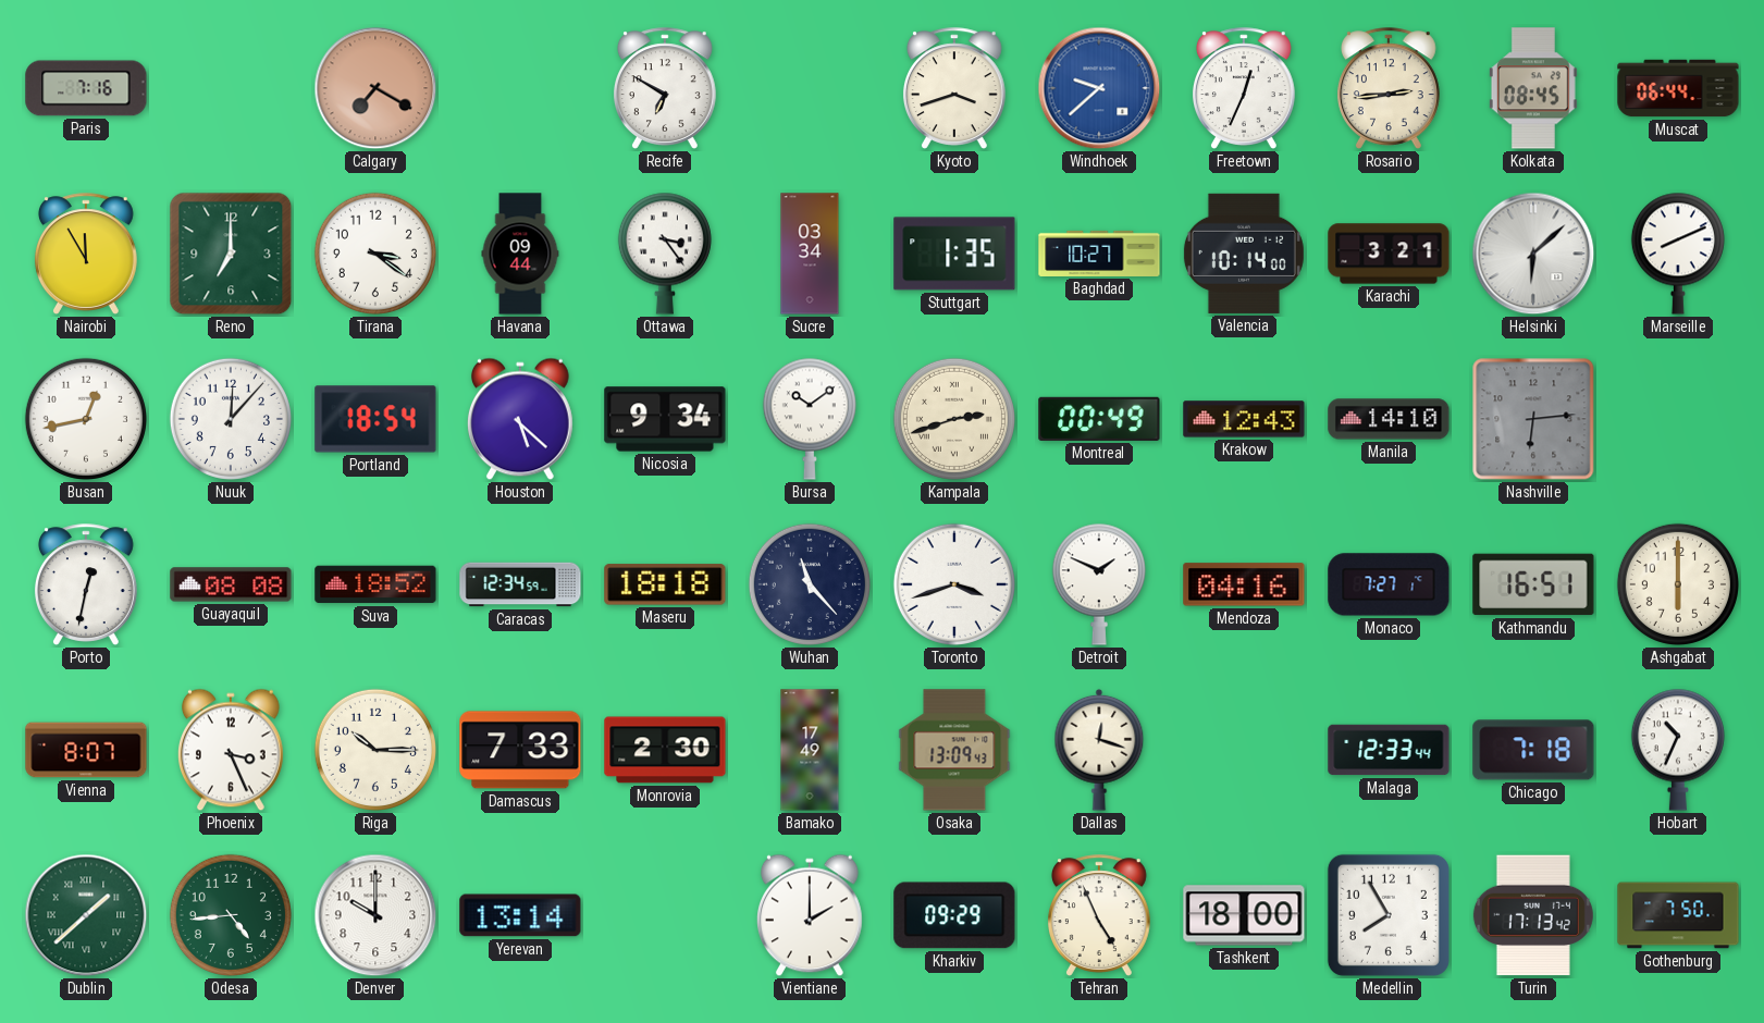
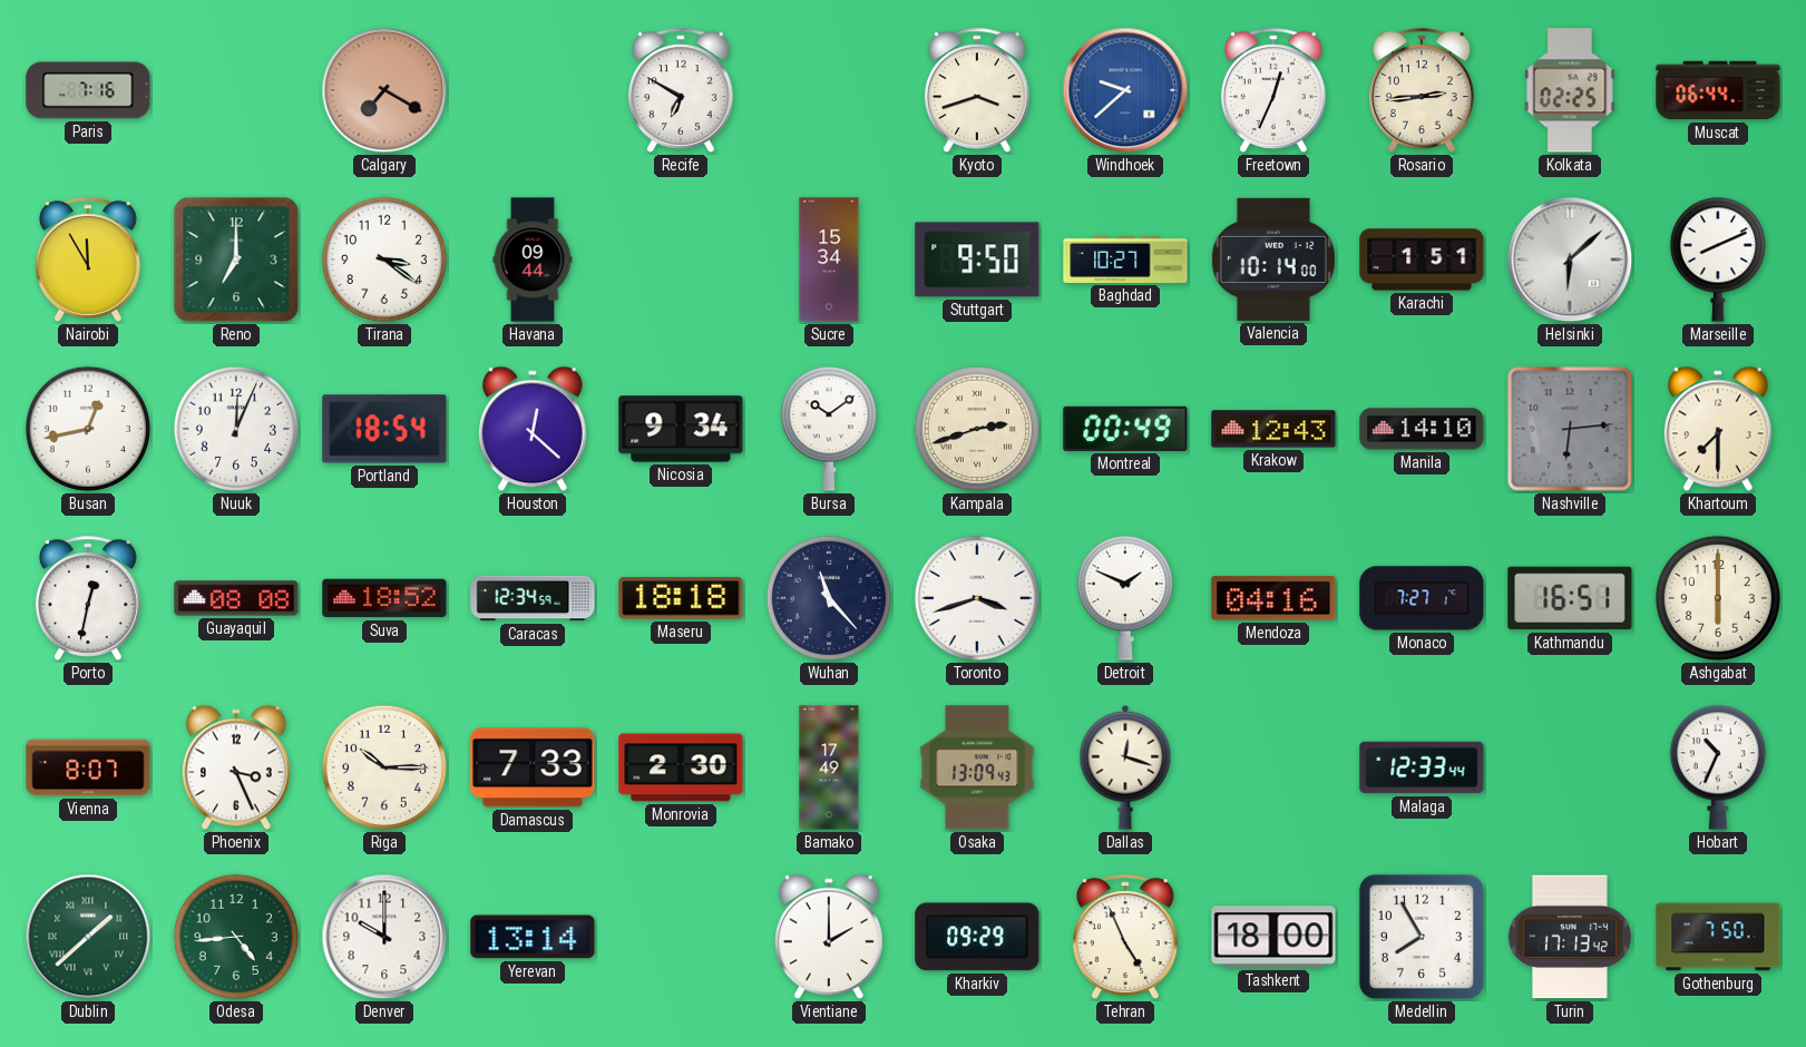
Kolkata: 08:45 -> 02:25 (1570, 90)
Ottawa: 3:24 -> none (665, 254)
Sucre: 03:34 -> 15:34 (829, 260)
Stuttgart: 1:35 -> 9:50 (977, 260)
Karachi: 3:21 -> 1:51 (1422, 260)
Nuuk: 12:07 -> 12:04 (236, 429)
Houston: 5:22 -> 12:22 (533, 429)
Khartoum: none -> 7:30 (1718, 429)
Chicago: 7:18 -> none (1533, 750)
